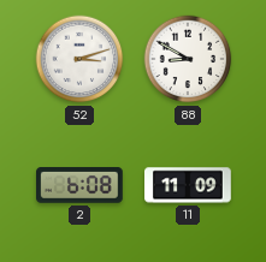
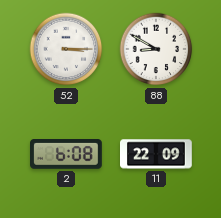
52: 3:12 -> 3:15 (66, 49)
11: 11:09 -> 22:09 (156, 154)
